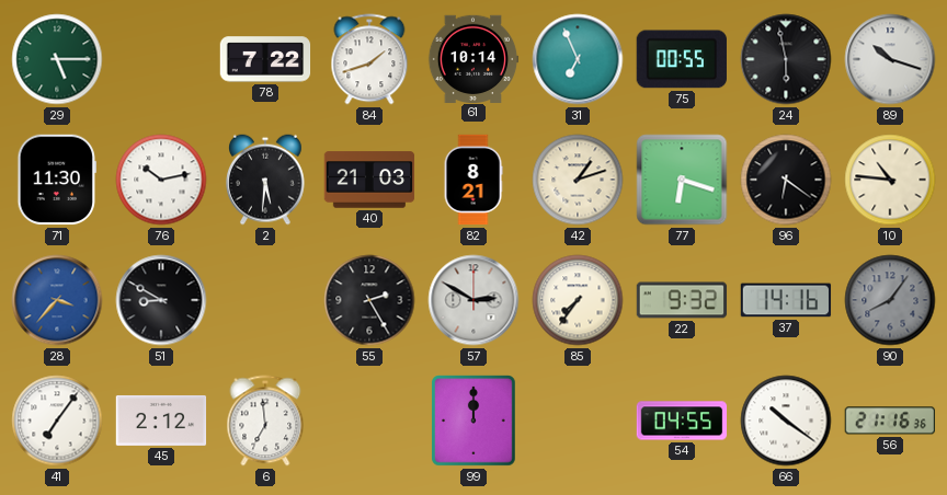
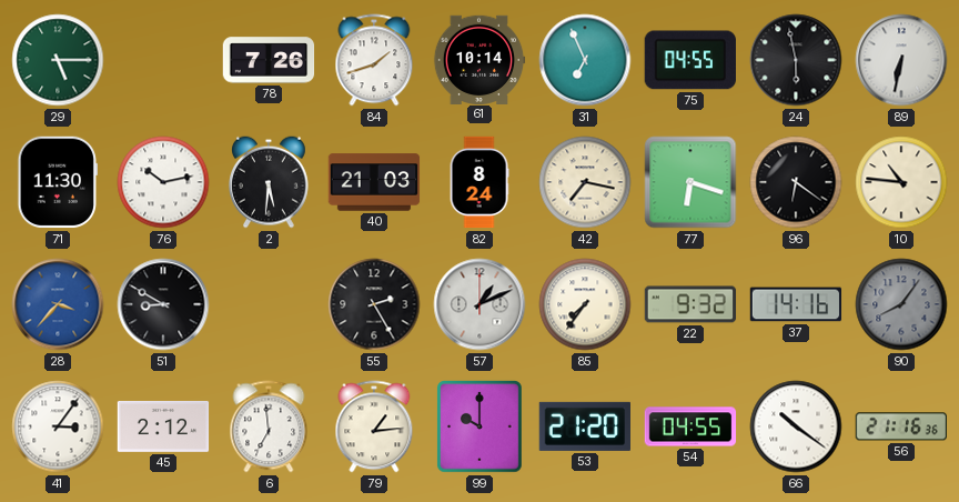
78: 7:22 -> 7:26 (269, 60)
75: 00:55 -> 04:55 (690, 60)
89: 10:18 -> 6:32 (901, 60)
82: 8:21 -> 8:24 (479, 182)
42: 1:12 -> 7:17 (585, 182)
57: 2:50 -> 1:11 (479, 304)
41: 7:06 -> 3:06 (58, 426)
79: none -> 1:14 (374, 426)
99: 12:00 -> 10:00 (481, 426)
53: none -> 21:20 (584, 426)
